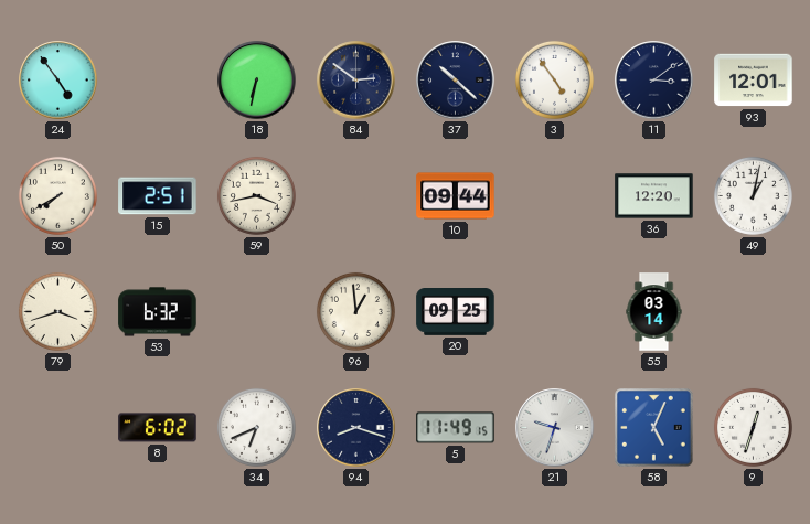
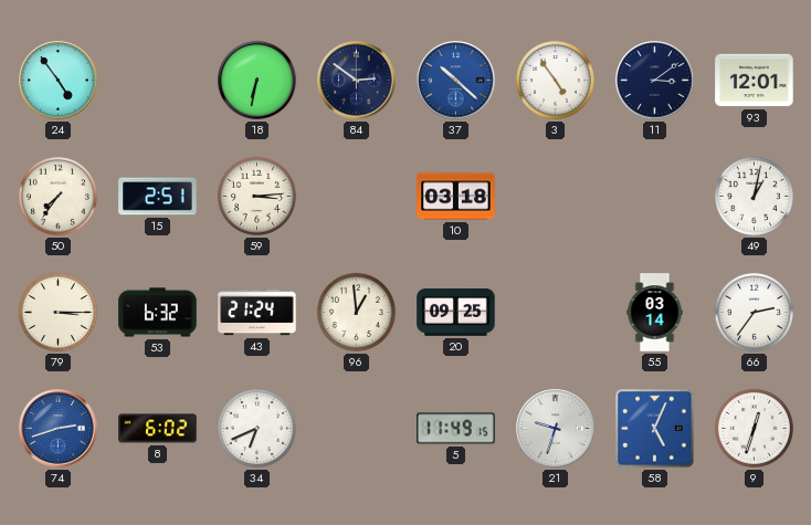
37 dial: navy -> blue (456, 81)
50: 7:40 -> 7:36 (57, 196)
59: 3:43 -> 3:14 (256, 196)
10: 09:44 -> 03:18 (456, 197)
36: 12:20 -> none (654, 196)
79: 3:42 -> 3:15 (57, 312)
43: none -> 21:24 (257, 313)
66: none -> 2:36 (754, 312)
74: none -> 2:42 (59, 429)
94: 8:18 -> none (356, 428)
